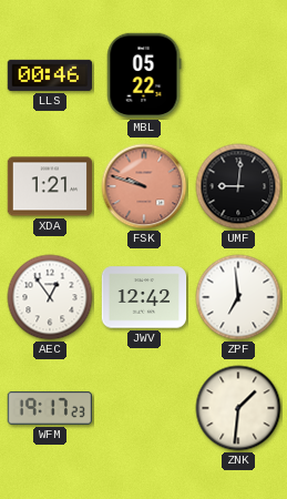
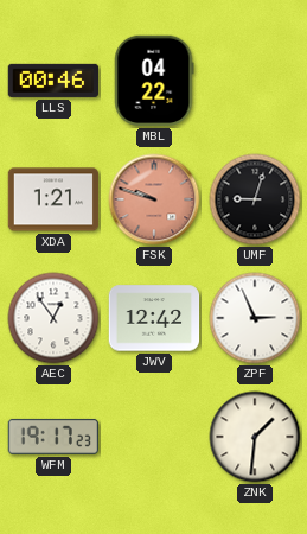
MBL: 05:22 -> 04:22 (154, 81)
UMF: 9:01 -> 9:03 (255, 199)
ZPF: 6:59 -> 2:56 (255, 318)
